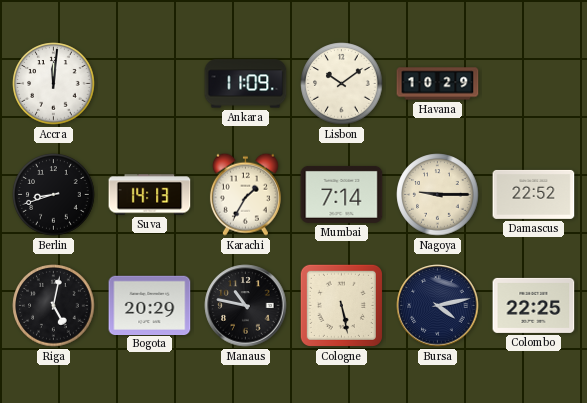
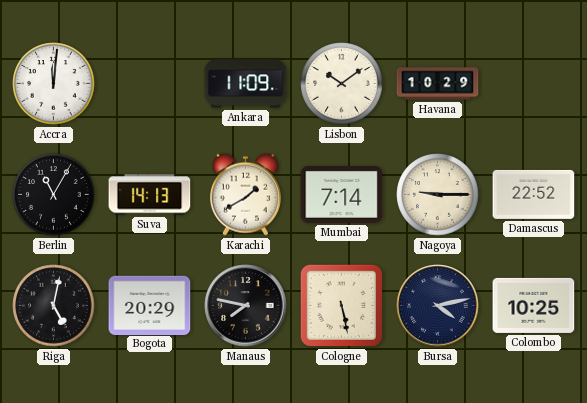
Berlin: 8:42 -> 11:05 (54, 195)
Karachi: 1:35 -> 1:40 (245, 194)
Manaus: 10:47 -> 7:47 (246, 306)
Colombo: 22:25 -> 10:25 (534, 305)
